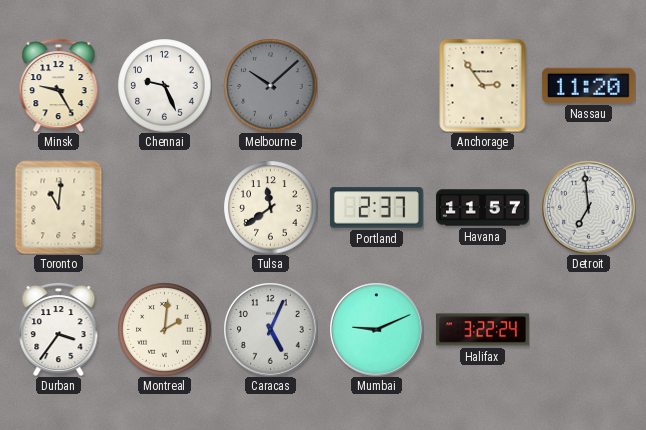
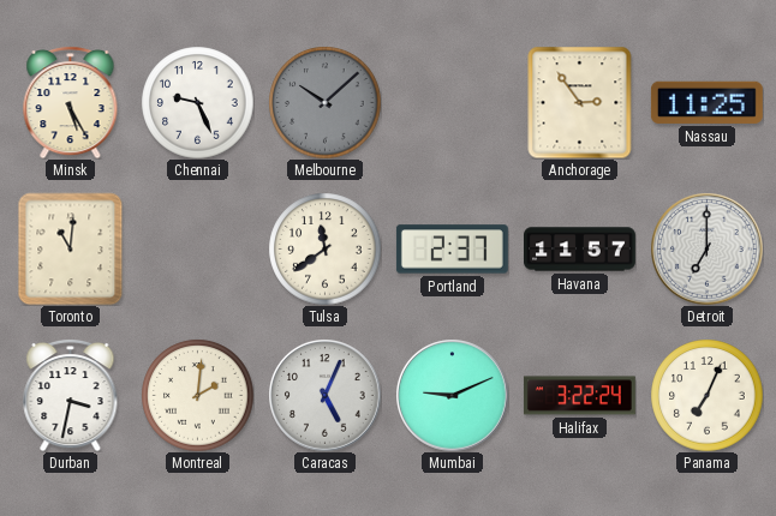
Minsk: 9:25 -> 5:25 (71, 102)
Nassau: 11:20 -> 11:25 (706, 102)
Detroit: 6:59 -> 7:00 (706, 248)
Durban: 3:36 -> 3:32 (71, 395)
Panama: none -> 7:04 (706, 395)
